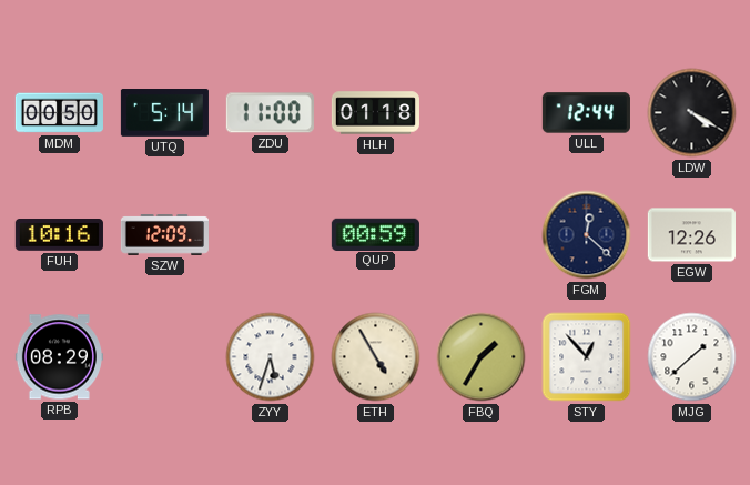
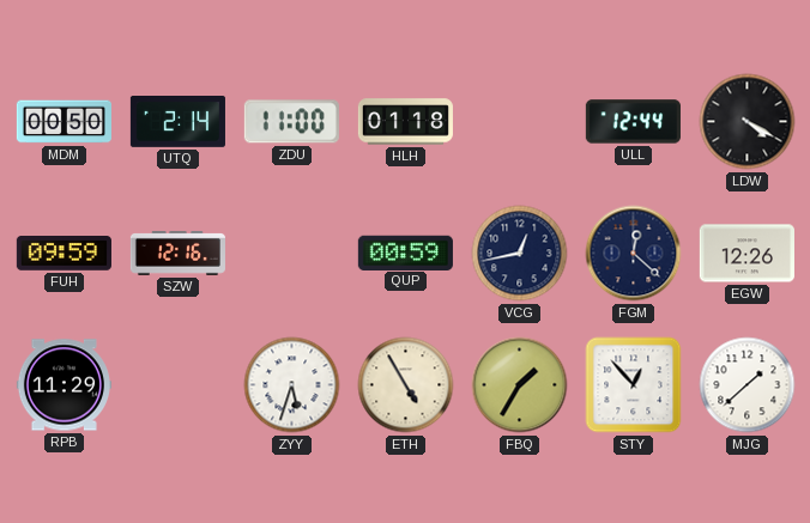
UTQ: 5:14 -> 2:14 (177, 122)
FUH: 10:16 -> 09:59 (64, 254)
SZW: 12:09 -> 12:16 (177, 254)
VCG: none -> 12:43 (520, 254)
RPB: 08:29 -> 11:29 (64, 385)
